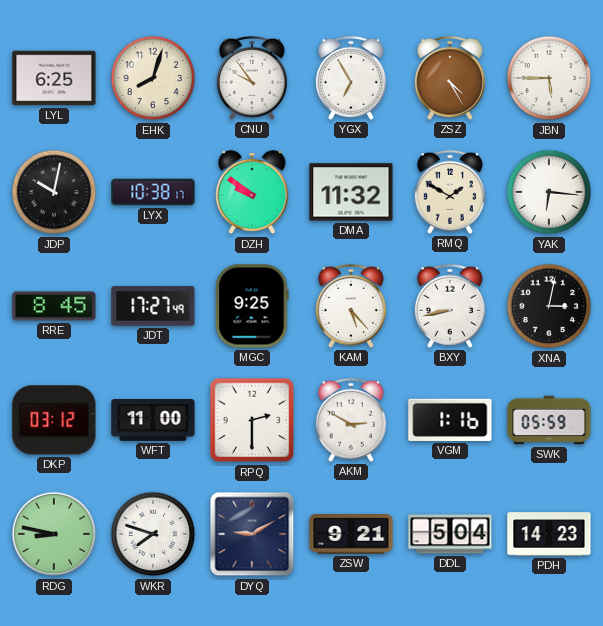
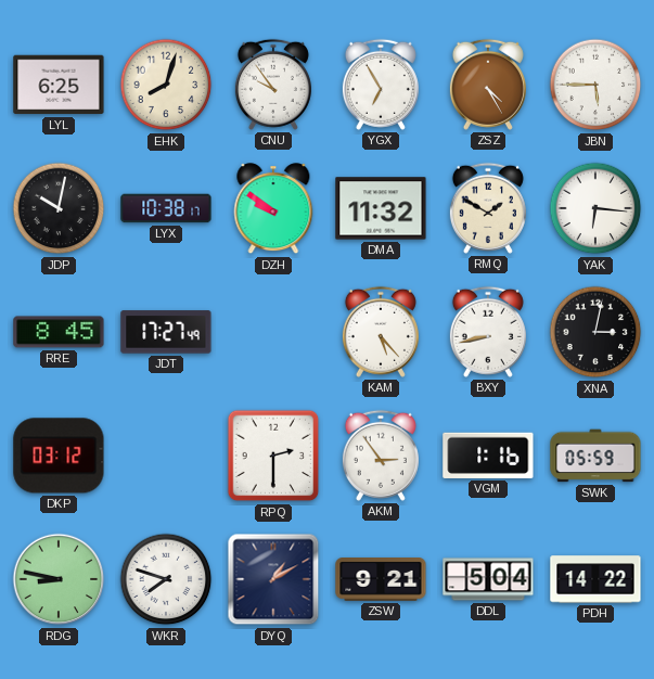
MGC: 9:25 -> none (252, 306)
WFT: 11:00 -> none (153, 421)
AKM: 2:50 -> 2:54 (381, 456)
DYQ: 9:10 -> 1:10 (273, 579)
PDH: 14:23 -> 14:22 (595, 579)
